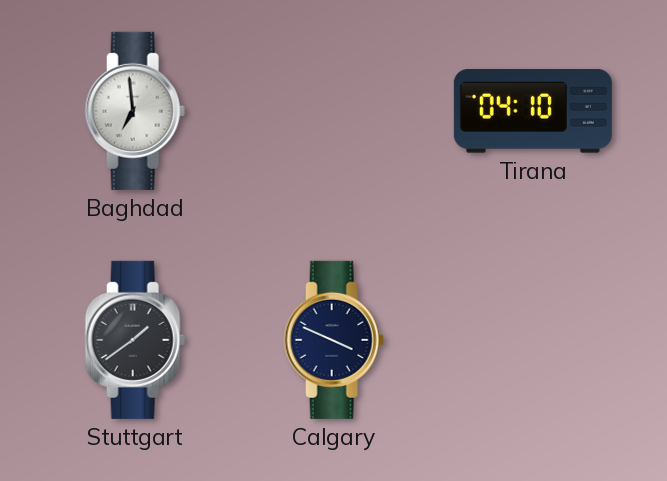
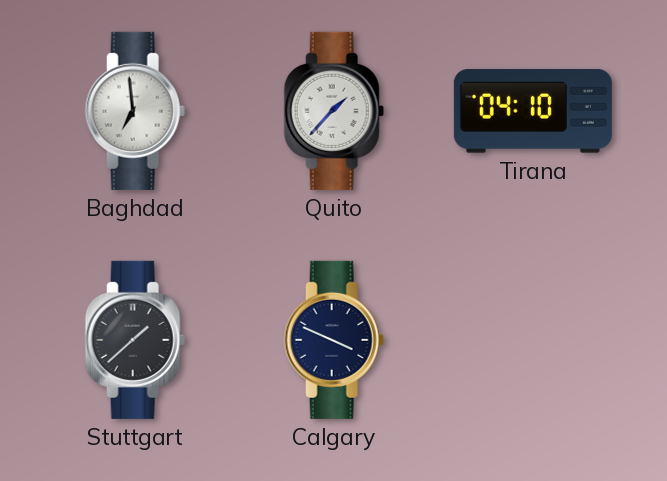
Quito: none -> 1:37 (334, 111)
Stuttgart: 1:39 -> 1:38 (135, 340)
